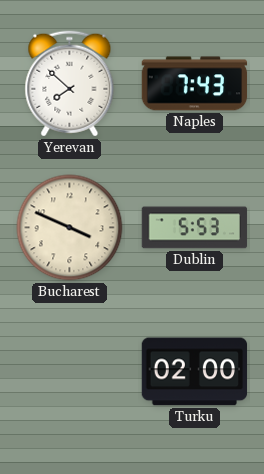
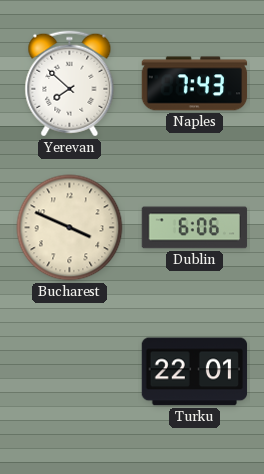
Dublin: 5:53 -> 6:06 (195, 228)
Turku: 02:00 -> 22:01 (195, 372)
